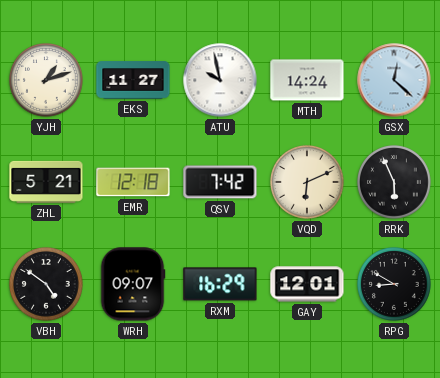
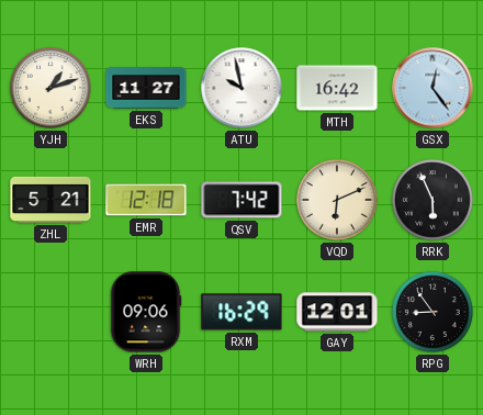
MTH: 14:24 -> 16:42 (337, 88)
GSX: 12:22 -> 12:24 (433, 88)
VBH: 4:51 -> none (47, 285)
WRH: 09:07 -> 09:06 (146, 312)
RPG: 8:50 -> 8:54 (434, 313)
